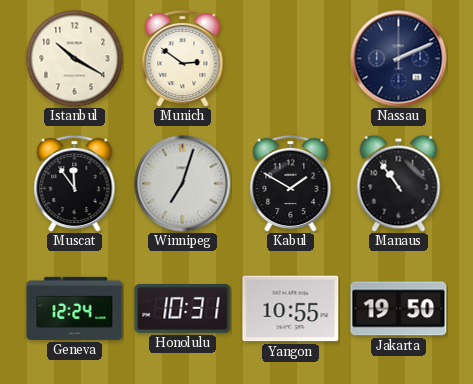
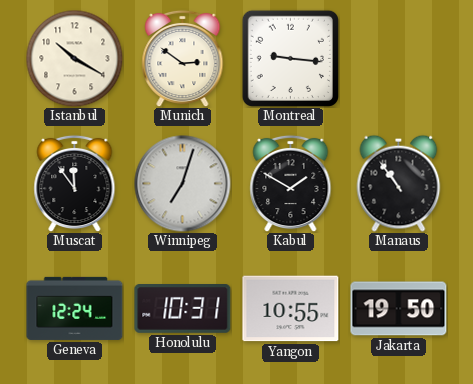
Montreal: none -> 9:16 (290, 58)
Nassau: 2:11 -> none (399, 59)
